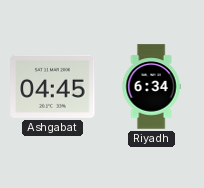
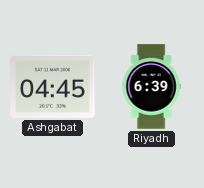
Riyadh: 6:34 -> 6:39 (151, 87)
